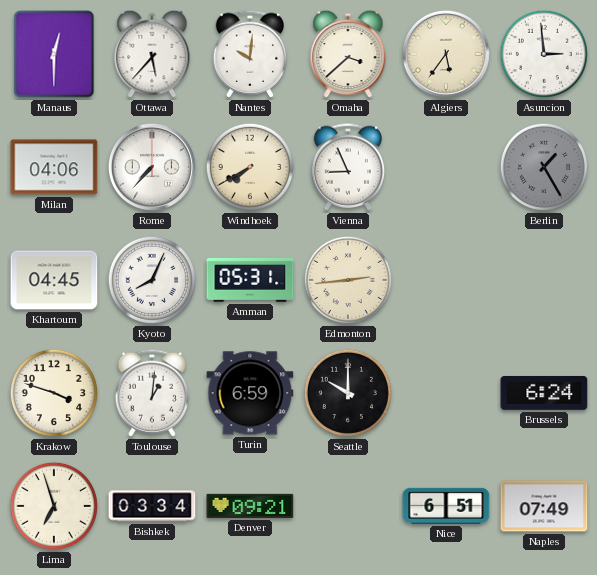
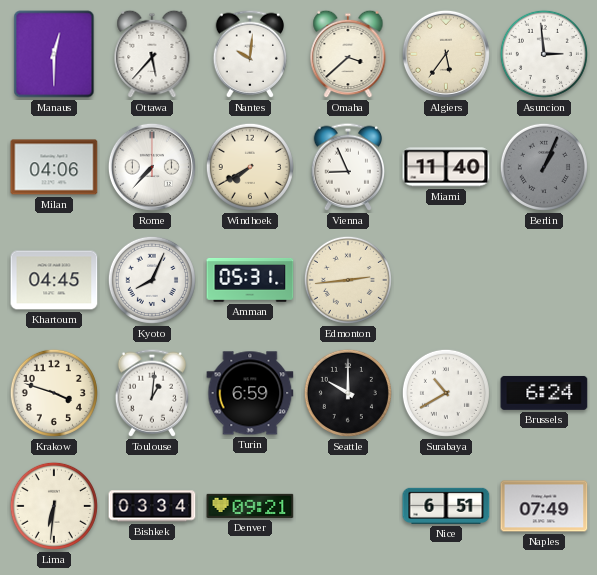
Miami: none -> 11:40 (446, 167)
Berlin: 1:25 -> 1:04 (544, 167)
Surabaya: none -> 10:40 (446, 393)
Lima: 6:57 -> 6:31 (54, 506)
